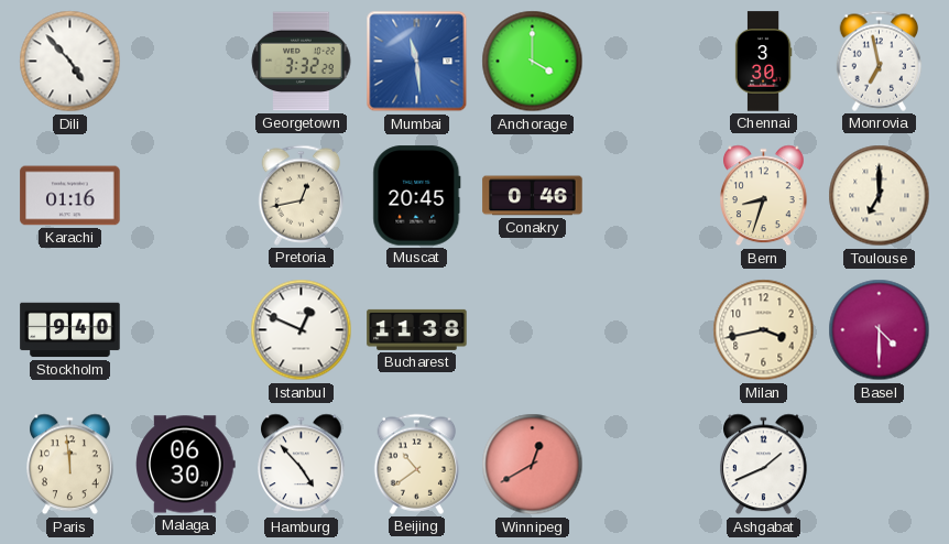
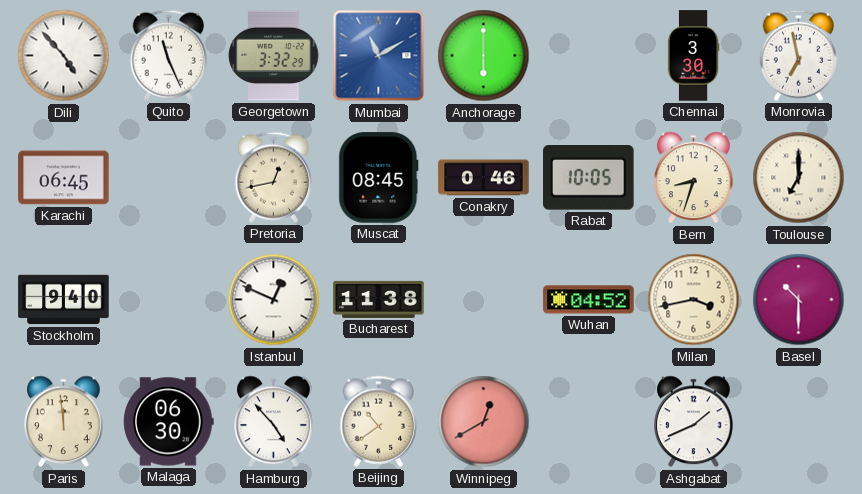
Quito: none -> 11:26 (169, 55)
Mumbai: 11:29 -> 11:10 (379, 56)
Anchorage: 4:00 -> 6:00 (484, 56)
Karachi: 01:16 -> 06:45 (64, 178)
Muscat: 20:45 -> 08:45 (379, 178)
Rabat: none -> 10:05 (589, 178)
Wuhan: none -> 04:52 (589, 300)
Basel: 4:30 -> 10:30 (799, 300)
